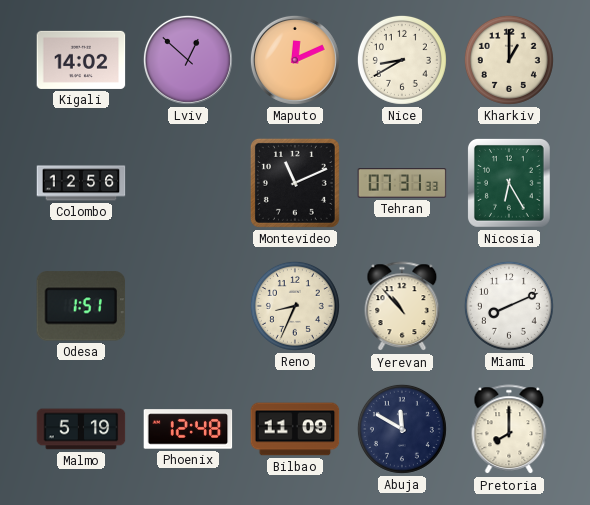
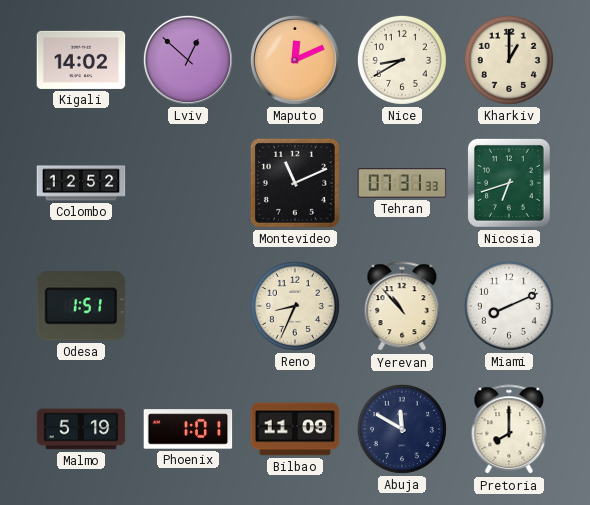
Colombo: 12:56 -> 12:52 (81, 183)
Nicosia: 6:25 -> 6:42 (509, 184)
Phoenix: 12:48 -> 1:01 (188, 429)
